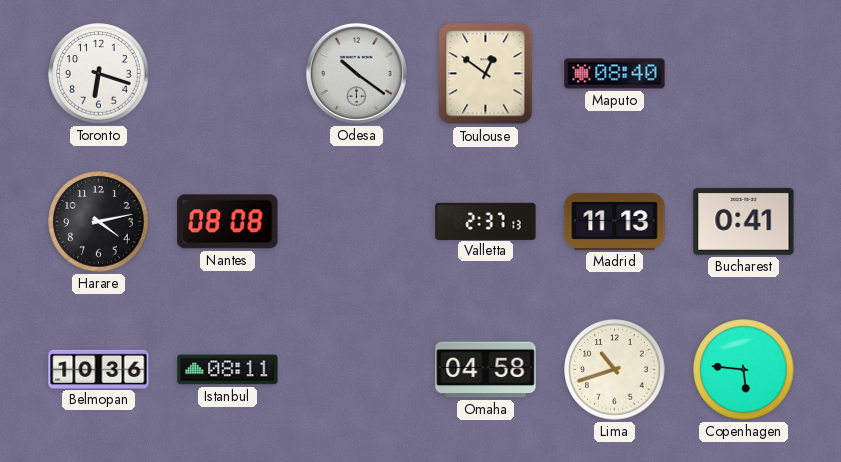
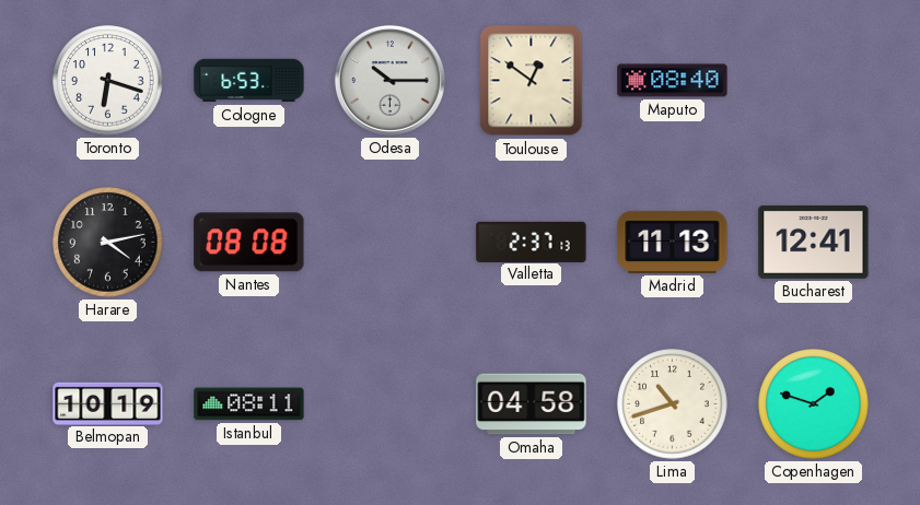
Cologne: none -> 6:53 (249, 81)
Odesa: 10:21 -> 10:15 (389, 80)
Bucharest: 0:41 -> 12:41 (814, 242)
Belmopan: 10:36 -> 10:19 (108, 403)
Copenhagen: 5:46 -> 1:48 (814, 404)
